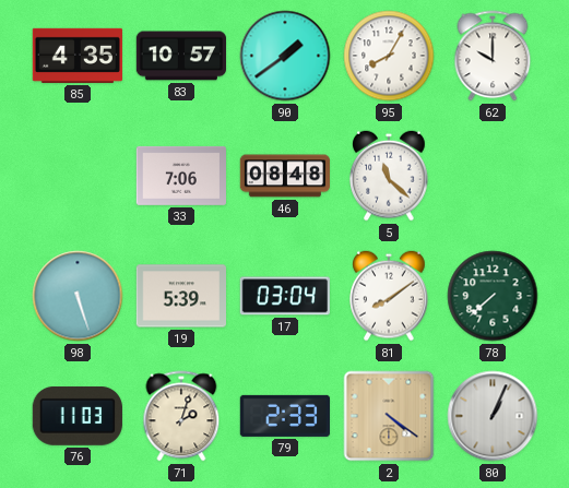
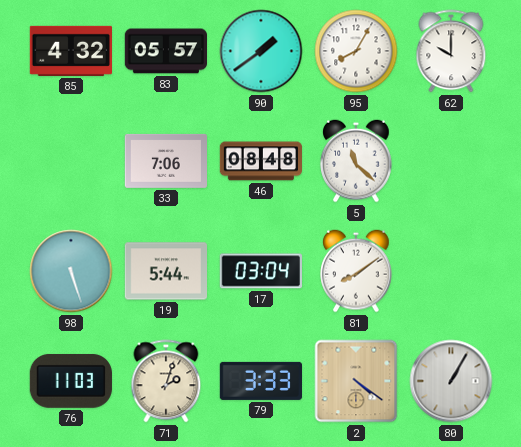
85: 4:35 -> 4:32 (70, 51)
83: 10:57 -> 05:57 (165, 51)
19: 5:39 -> 5:44 (165, 271)
78: 7:38 -> none (493, 296)
79: 2:33 -> 3:33 (260, 381)
80: 1:04 -> 1:05 (451, 381)
